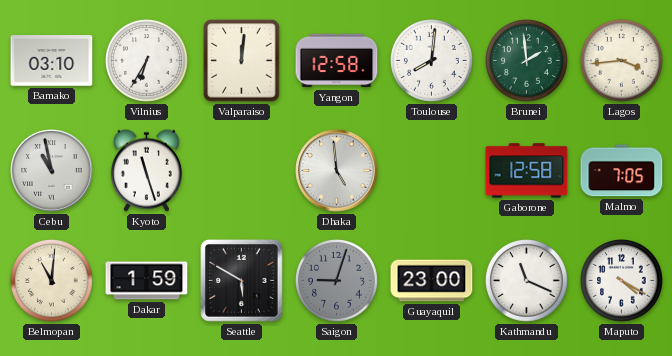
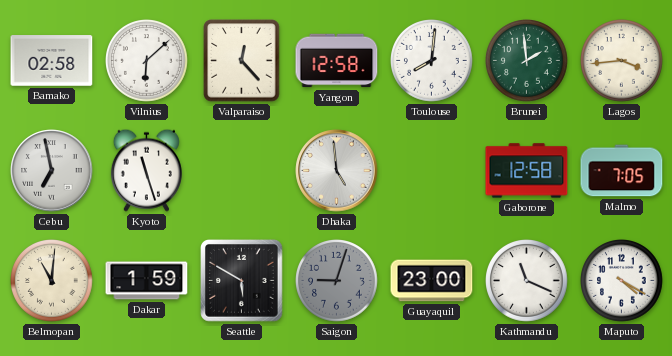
Bamako: 03:10 -> 02:58 (52, 61)
Vilnius: 6:35 -> 6:08 (147, 61)
Valparaiso: 12:01 -> 12:23 (242, 61)
Cebu: 10:58 -> 6:58 (52, 171)
